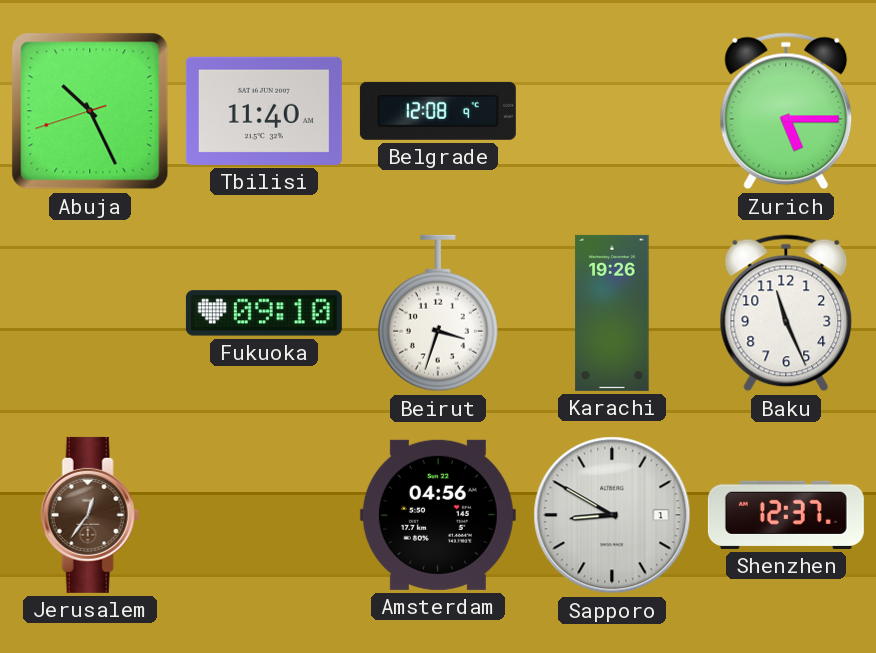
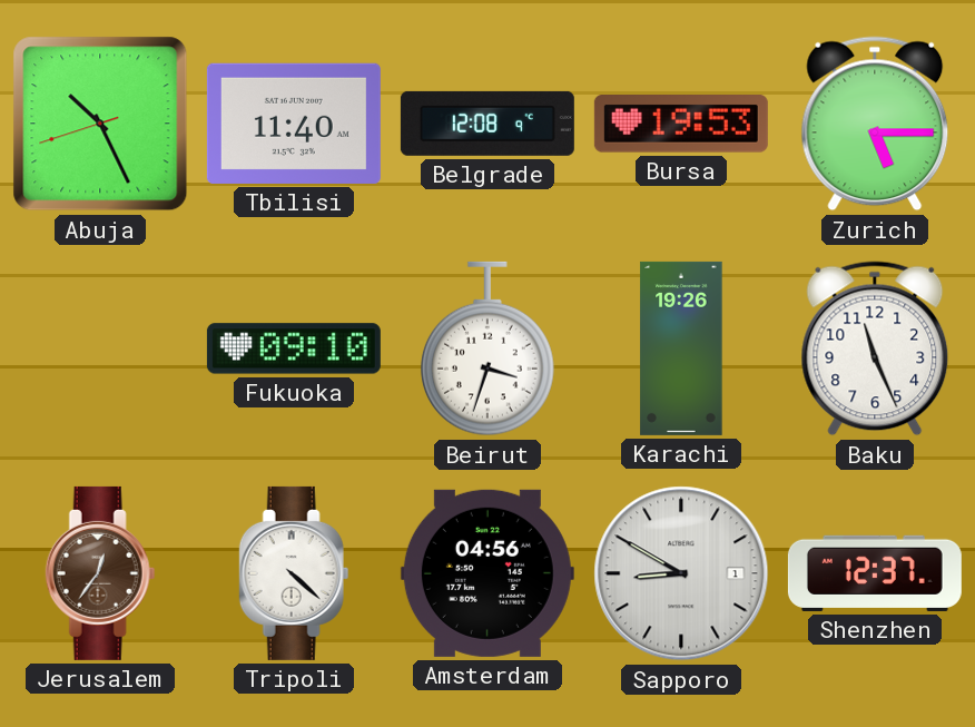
Bursa: none -> 19:53 (681, 124)
Tripoli: none -> 4:22 (294, 573)
